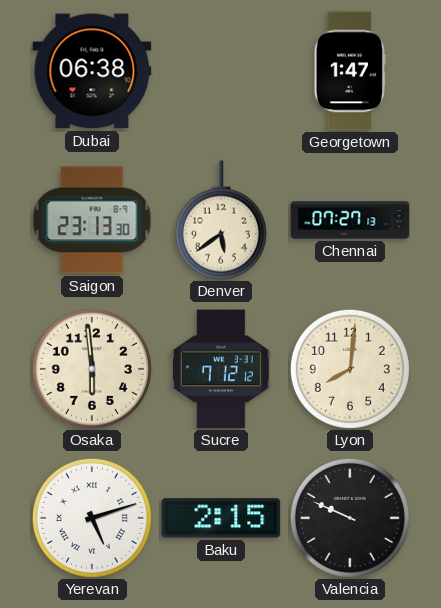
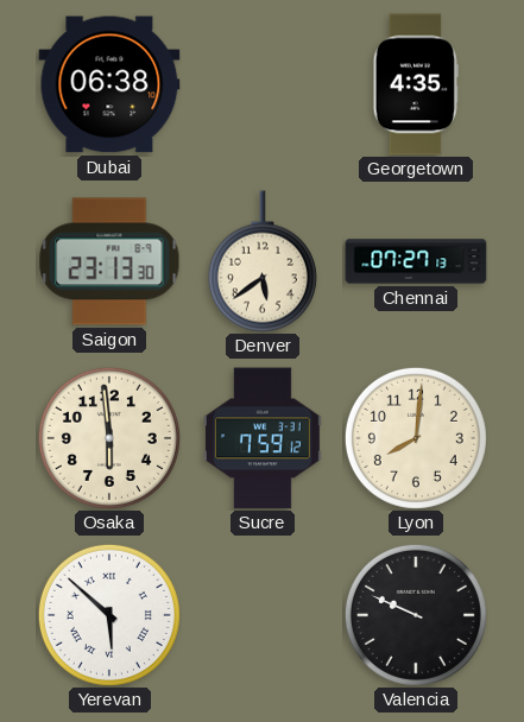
Georgetown: 1:47 -> 4:35 (416, 84)
Sucre: 7:12 -> 7:59 (263, 438)
Yerevan: 5:12 -> 5:52 (109, 615)
Baku: 2:15 -> none (221, 518)
